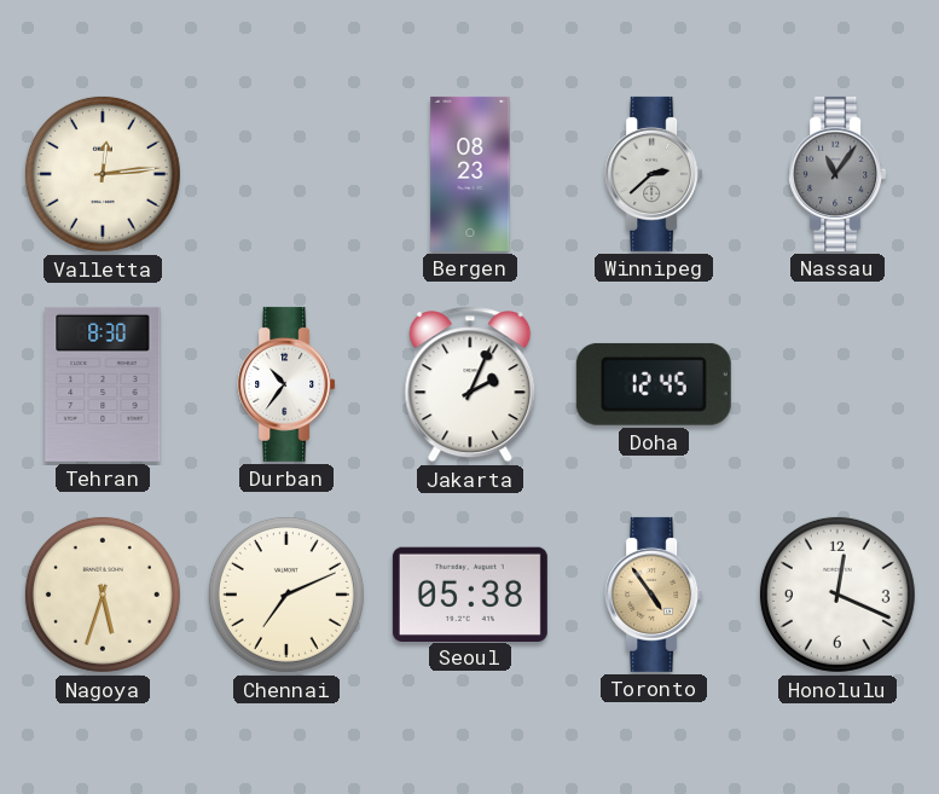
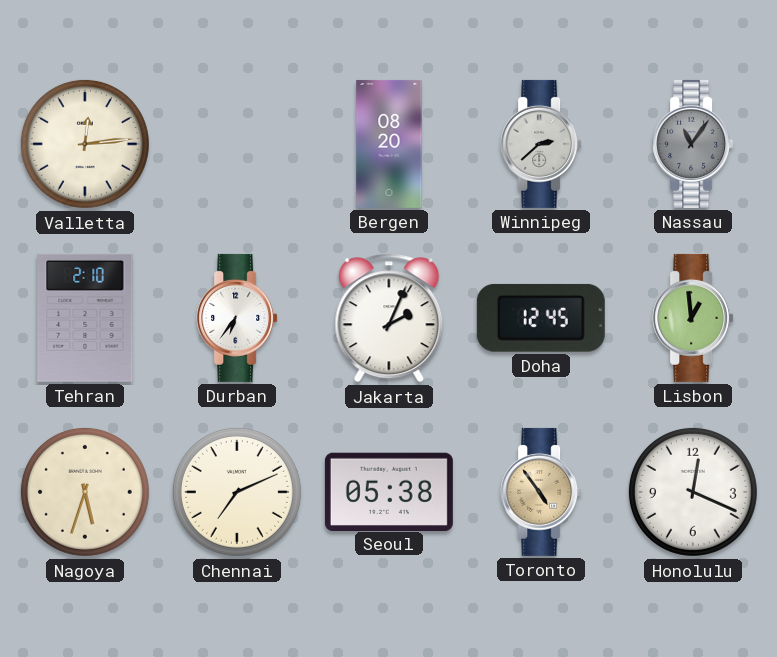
Bergen: 08:23 -> 08:20 (389, 144)
Tehran: 8:30 -> 2:10 (85, 318)
Durban: 10:36 -> 6:36 (237, 318)
Lisbon: none -> 12:59 (693, 318)
